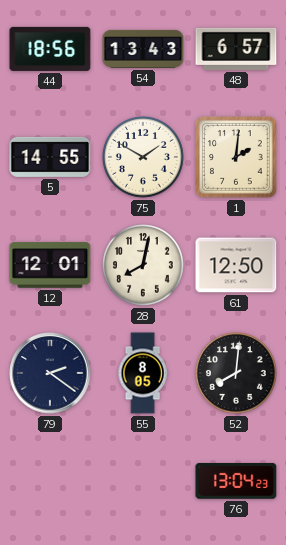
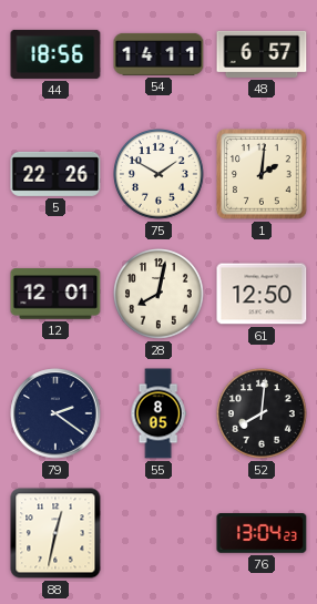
54: 13:43 -> 14:11 (158, 54)
5: 14:55 -> 22:26 (55, 174)
88: none -> 12:32 (55, 533)
